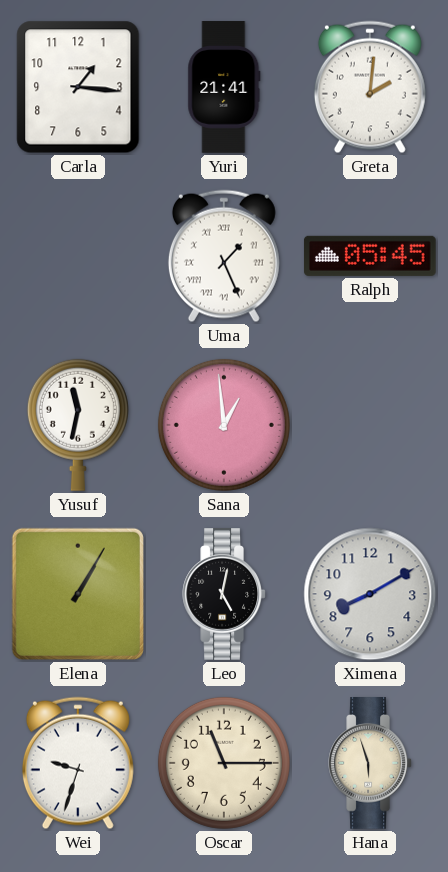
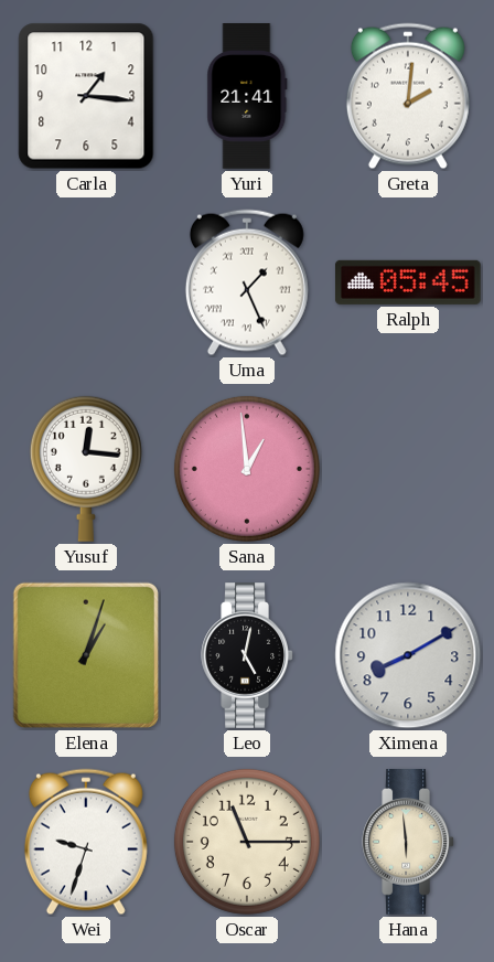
Yusuf: 11:32 -> 12:16 (86, 469)
Elena: 1:05 -> 1:03 (86, 655)
Hana: 5:57 -> 5:59 (408, 843)
